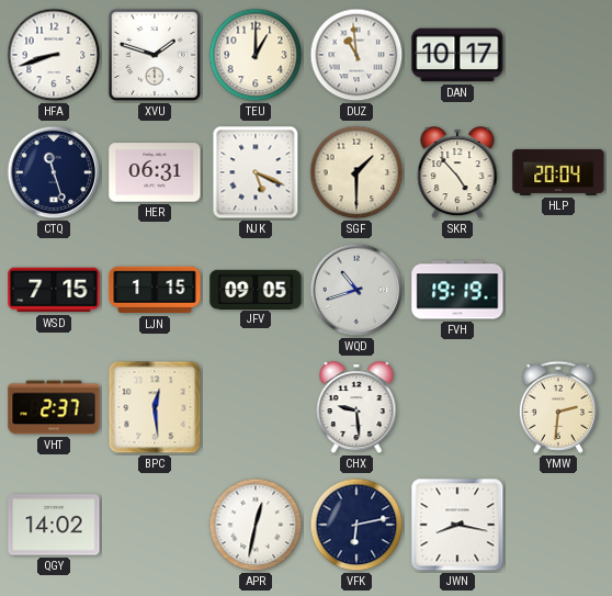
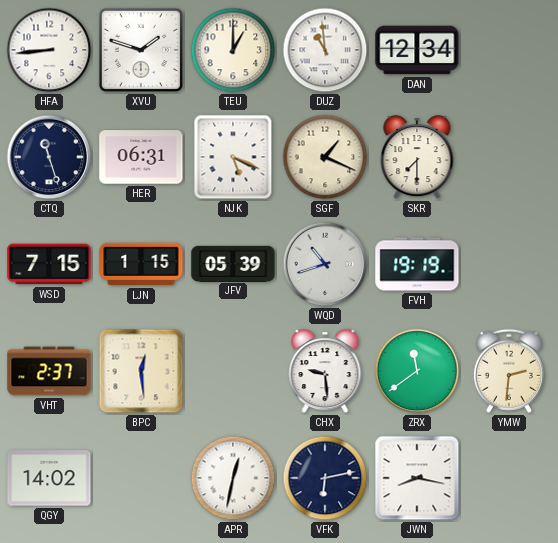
HFA: 8:42 -> 8:44 (49, 50)
DAN: 10:17 -> 12:34 (417, 50)
SGF: 1:30 -> 1:19 (325, 157)
SKR: 4:53 -> 7:30 (417, 158)
HLP: 20:04 -> none (558, 172)
JFV: 09:05 -> 05:39 (233, 263)
ZRX: none -> 11:39 (417, 371)
